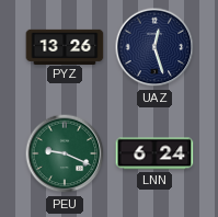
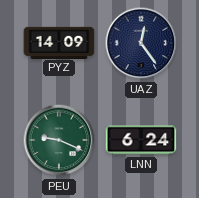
PYZ: 13:26 -> 14:09 (59, 42)
UAZ: 12:27 -> 12:24 (141, 43)
